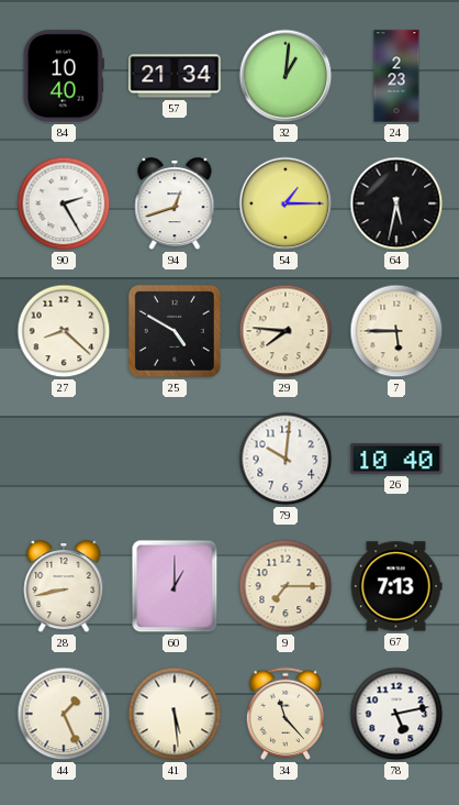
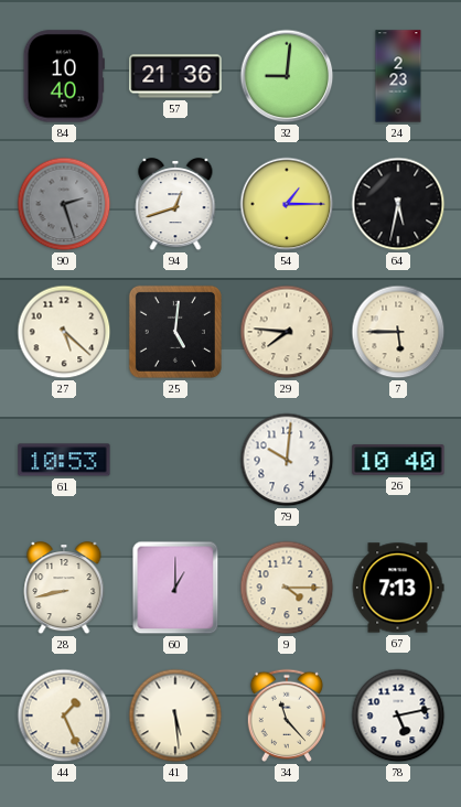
57: 21:34 -> 21:36 (175, 76)
32: 1:01 -> 9:01 (287, 76)
90: 2:25 -> 2:27 (64, 204)
90 dial: white -> grey (64, 204)
27: 8:22 -> 5:22 (64, 332)
25: 4:50 -> 5:01 (175, 332)
61: none -> 10:53 (64, 460)
9: 7:15 -> 4:15 (287, 588)
